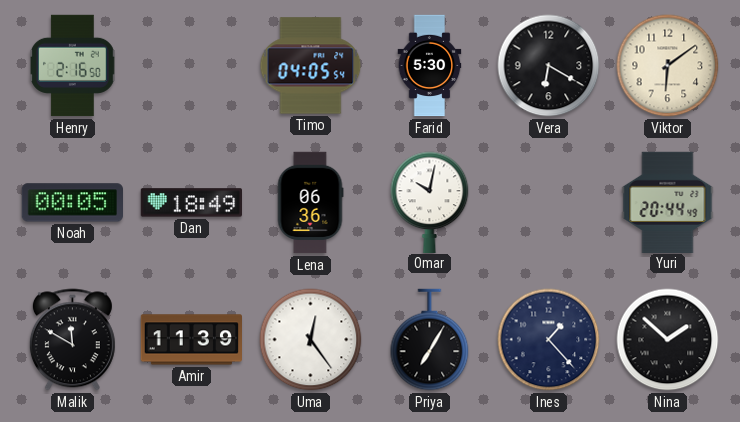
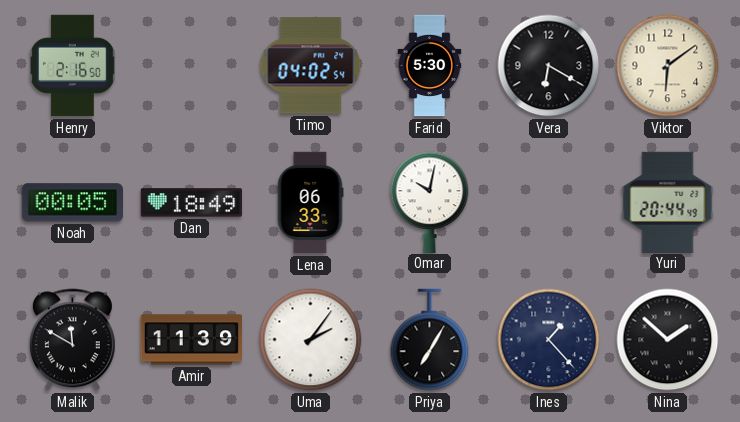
Timo: 04:05 -> 04:02 (311, 66)
Lena: 06:36 -> 06:33 (310, 203)
Uma: 12:24 -> 2:06 (311, 340)
